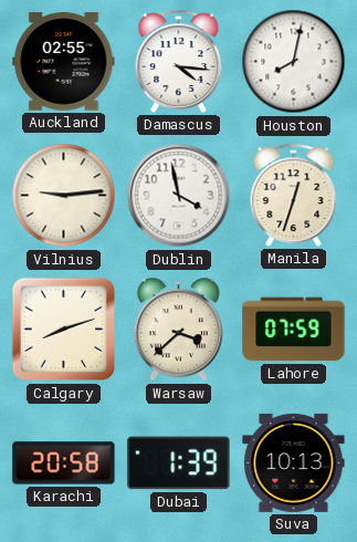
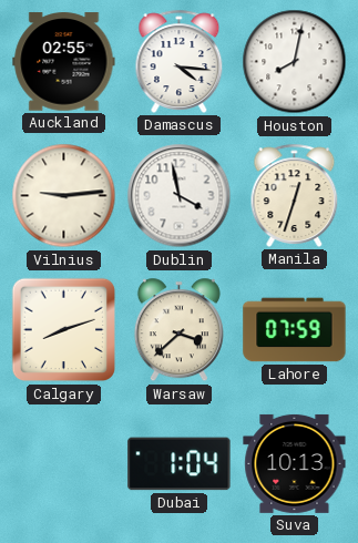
Karachi: 20:58 -> none (64, 463)
Dubai: 1:39 -> 1:04 (180, 464)
